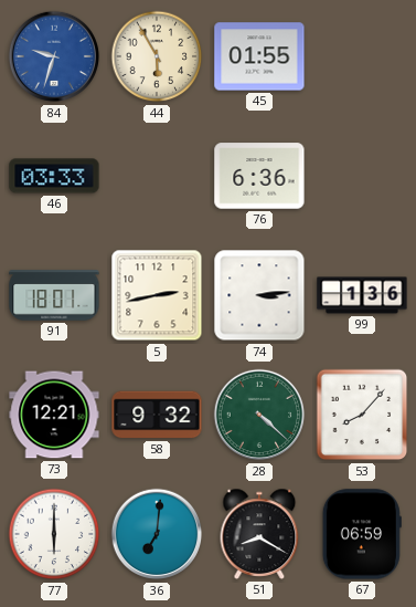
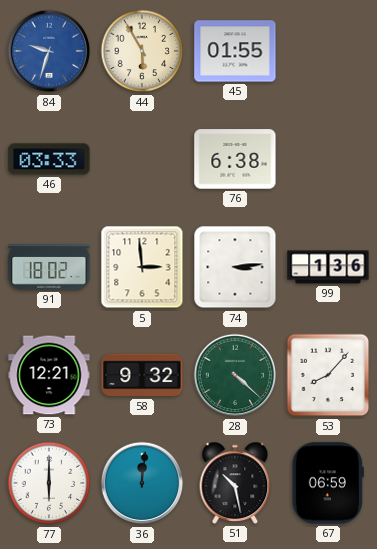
76: 6:36 -> 6:38 (235, 159)
91: 18:01 -> 18:02 (49, 267)
5: 2:43 -> 2:59 (142, 267)
36: 7:01 -> 12:01 (142, 483)
51: 8:20 -> 10:28 (235, 483)
